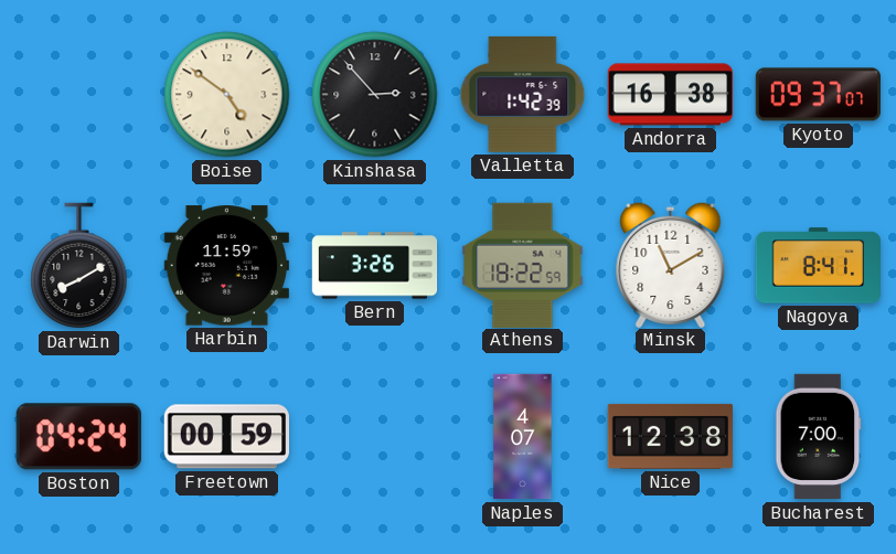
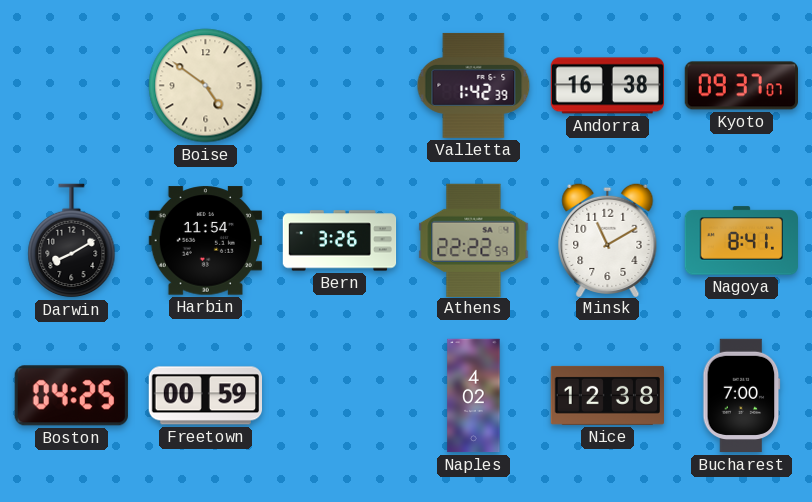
Kinshasa: 2:53 -> none (375, 95)
Harbin: 11:59 -> 11:54 (205, 241)
Athens: 18:22 -> 22:22 (474, 240)
Boston: 04:24 -> 04:25 (71, 396)
Naples: 4:07 -> 4:02 (474, 396)
